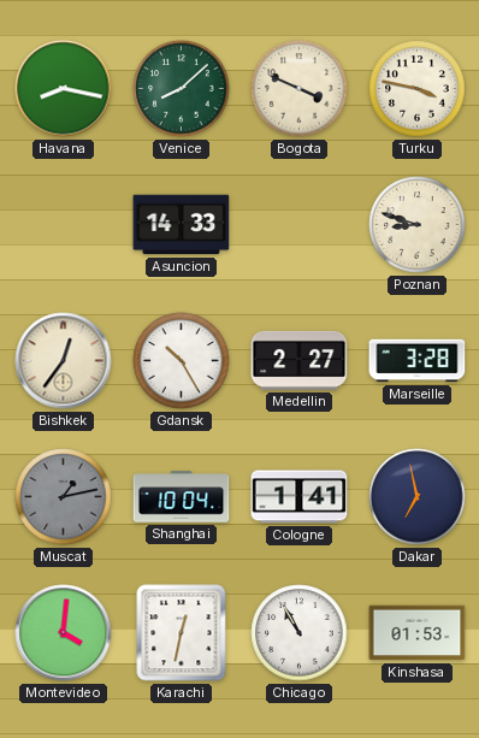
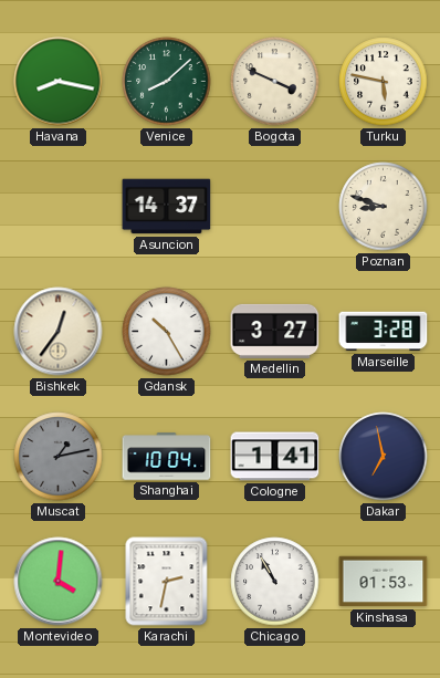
Turku: 3:47 -> 5:47 (384, 82)
Asuncion: 14:33 -> 14:37 (167, 207)
Medellin: 2:27 -> 3:27 (275, 331)
Karachi: 12:32 -> 2:32 (167, 582)
